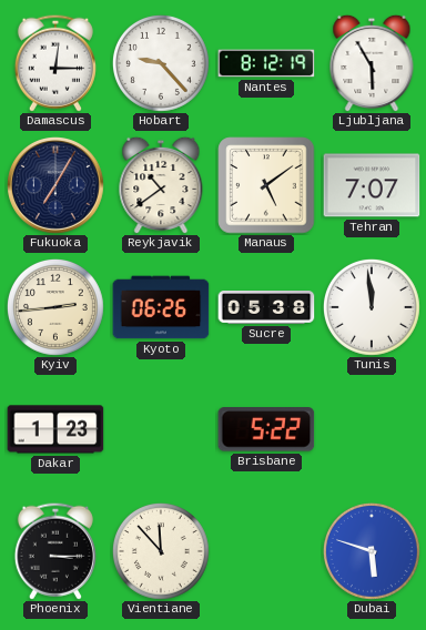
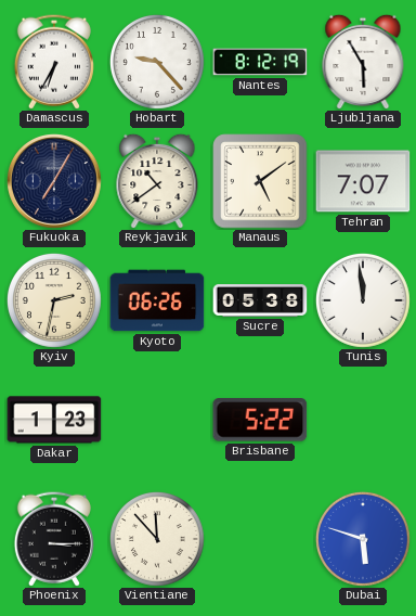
Damascus: 12:15 -> 6:35 (54, 62)
Kyiv: 2:44 -> 2:32 (54, 300)
